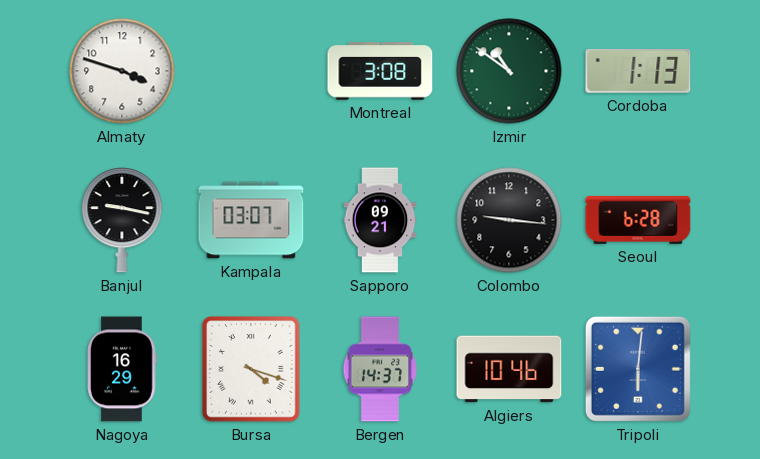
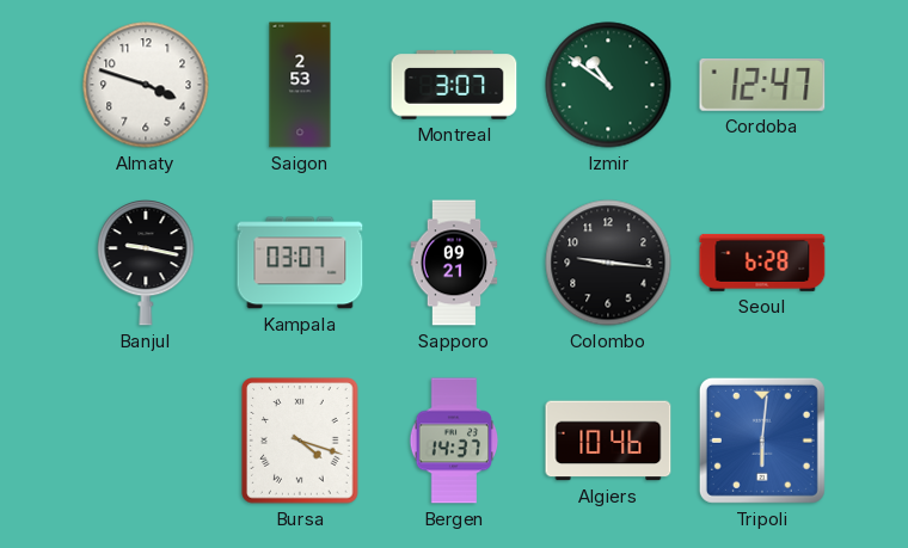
Saigon: none -> 2:53 (300, 85)
Montreal: 3:08 -> 3:07 (454, 85)
Cordoba: 1:13 -> 12:47 (762, 85)
Nagoya: 16:29 -> none (122, 369)
